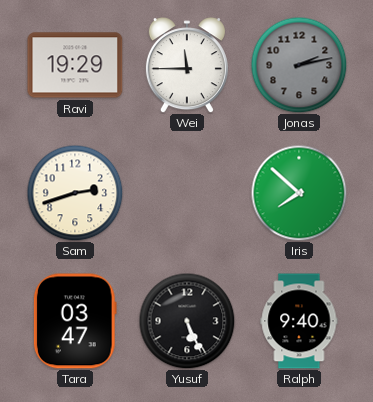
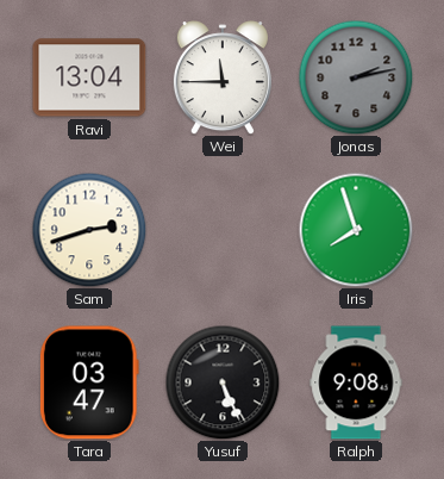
Ravi: 19:29 -> 13:04 (89, 77)
Iris: 7:52 -> 7:57 (356, 230)
Ralph: 9:40 -> 9:08 (356, 382)
